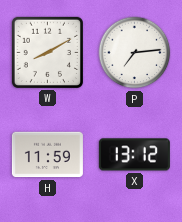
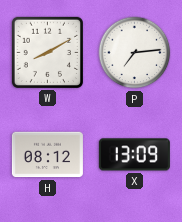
H: 11:59 -> 08:12 (47, 155)
X: 13:12 -> 13:09 (134, 155)
